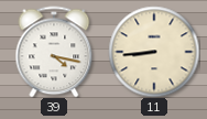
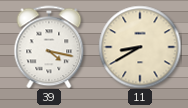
11: 8:44 -> 8:40 (140, 47)
